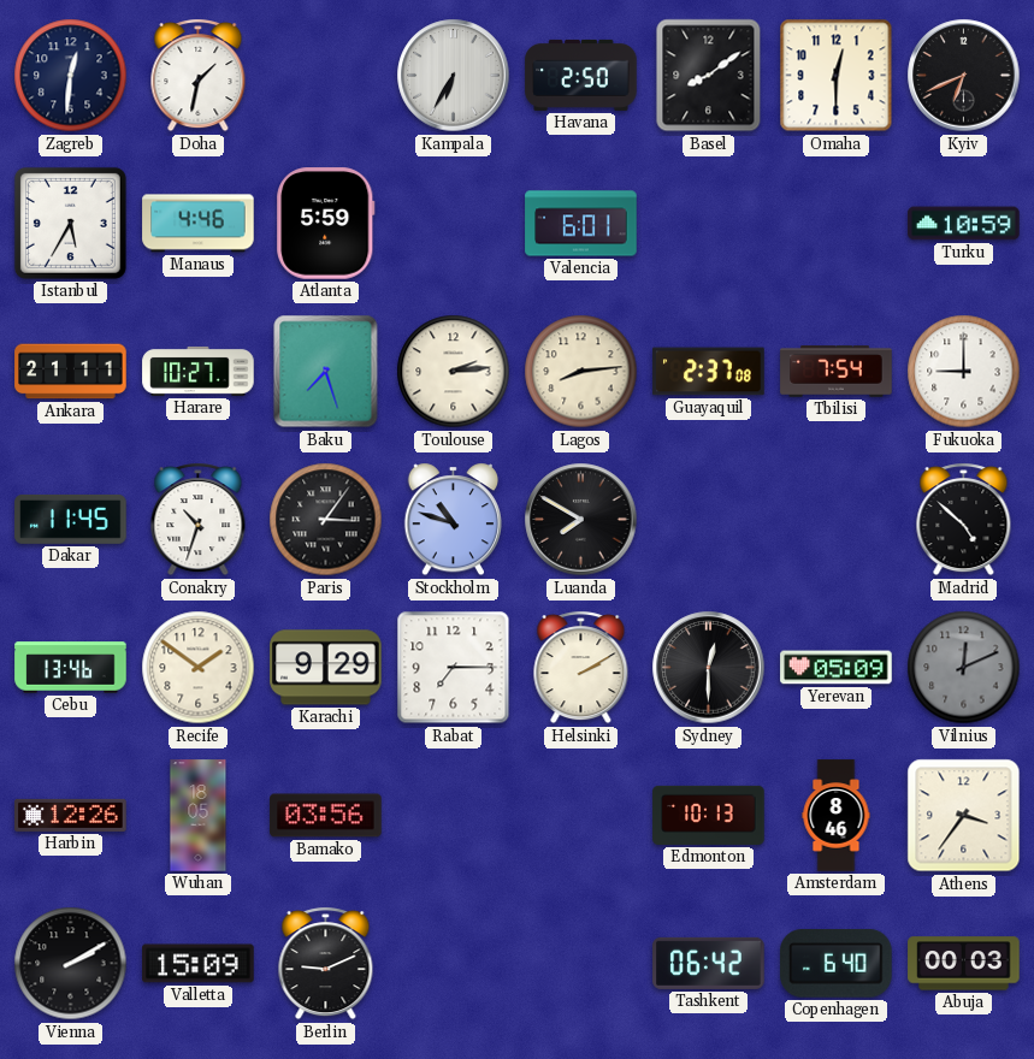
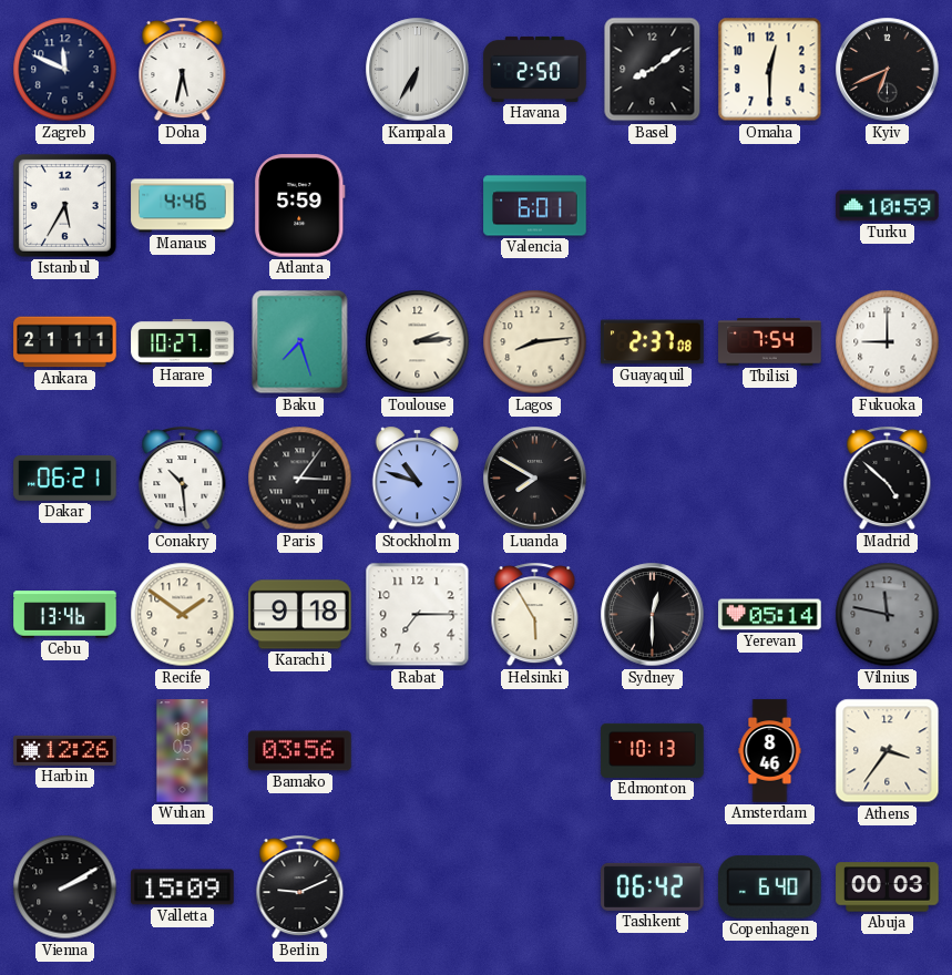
Zagreb: 12:31 -> 11:49 (65, 70)
Doha: 1:32 -> 5:32 (183, 70)
Dakar: 11:45 -> 06:21 (65, 479)
Conakry: 10:33 -> 10:29 (183, 479)
Karachi: 9:29 -> 9:18 (300, 615)
Helsinki: 2:10 -> 5:55 (535, 615)
Yerevan: 05:09 -> 05:14 (770, 615)
Vilnius: 12:11 -> 11:47 (888, 615)
